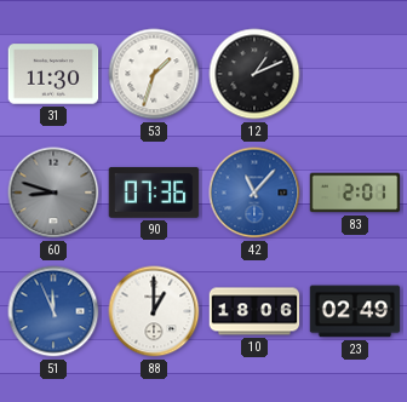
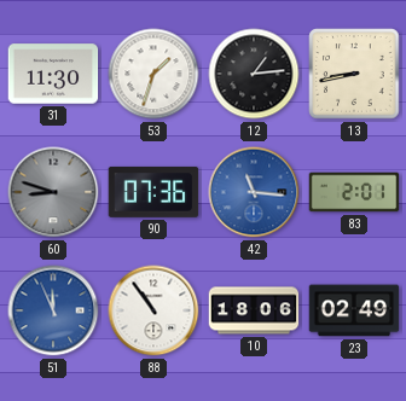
12: 1:11 -> 1:14 (254, 74)
13: none -> 8:43 (354, 74)
42: 11:07 -> 11:16 (254, 192)
88: 1:00 -> 10:54 (153, 310)
